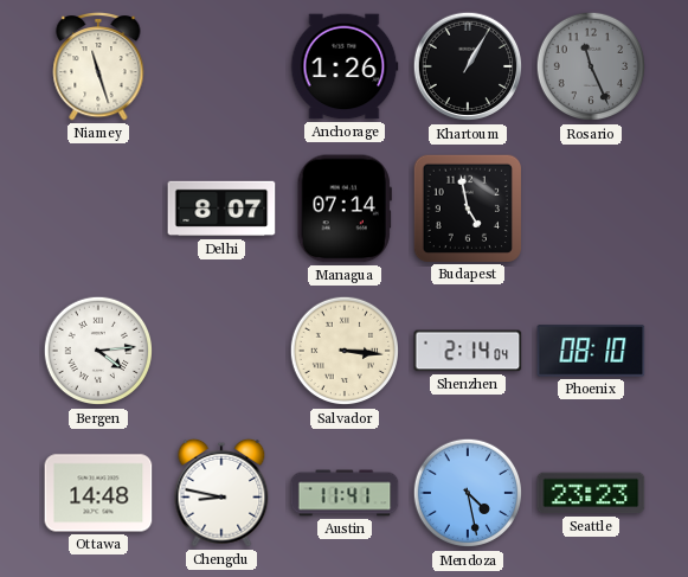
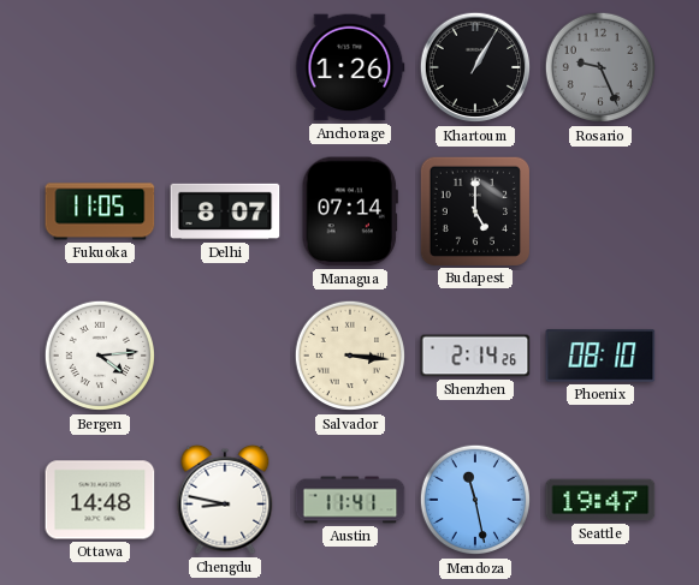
Niamey: 11:27 -> none (98, 68)
Rosario: 11:26 -> 9:26 (600, 67)
Fukuoka: none -> 11:05 (100, 211)
Budapest: 4:58 -> 5:00 (474, 210)
Shenzhen: 2:14:04 -> 2:14:26 (475, 356)
Mendoza: 4:28 -> 11:28 (475, 500)
Seattle: 23:23 -> 19:47 (600, 500)
